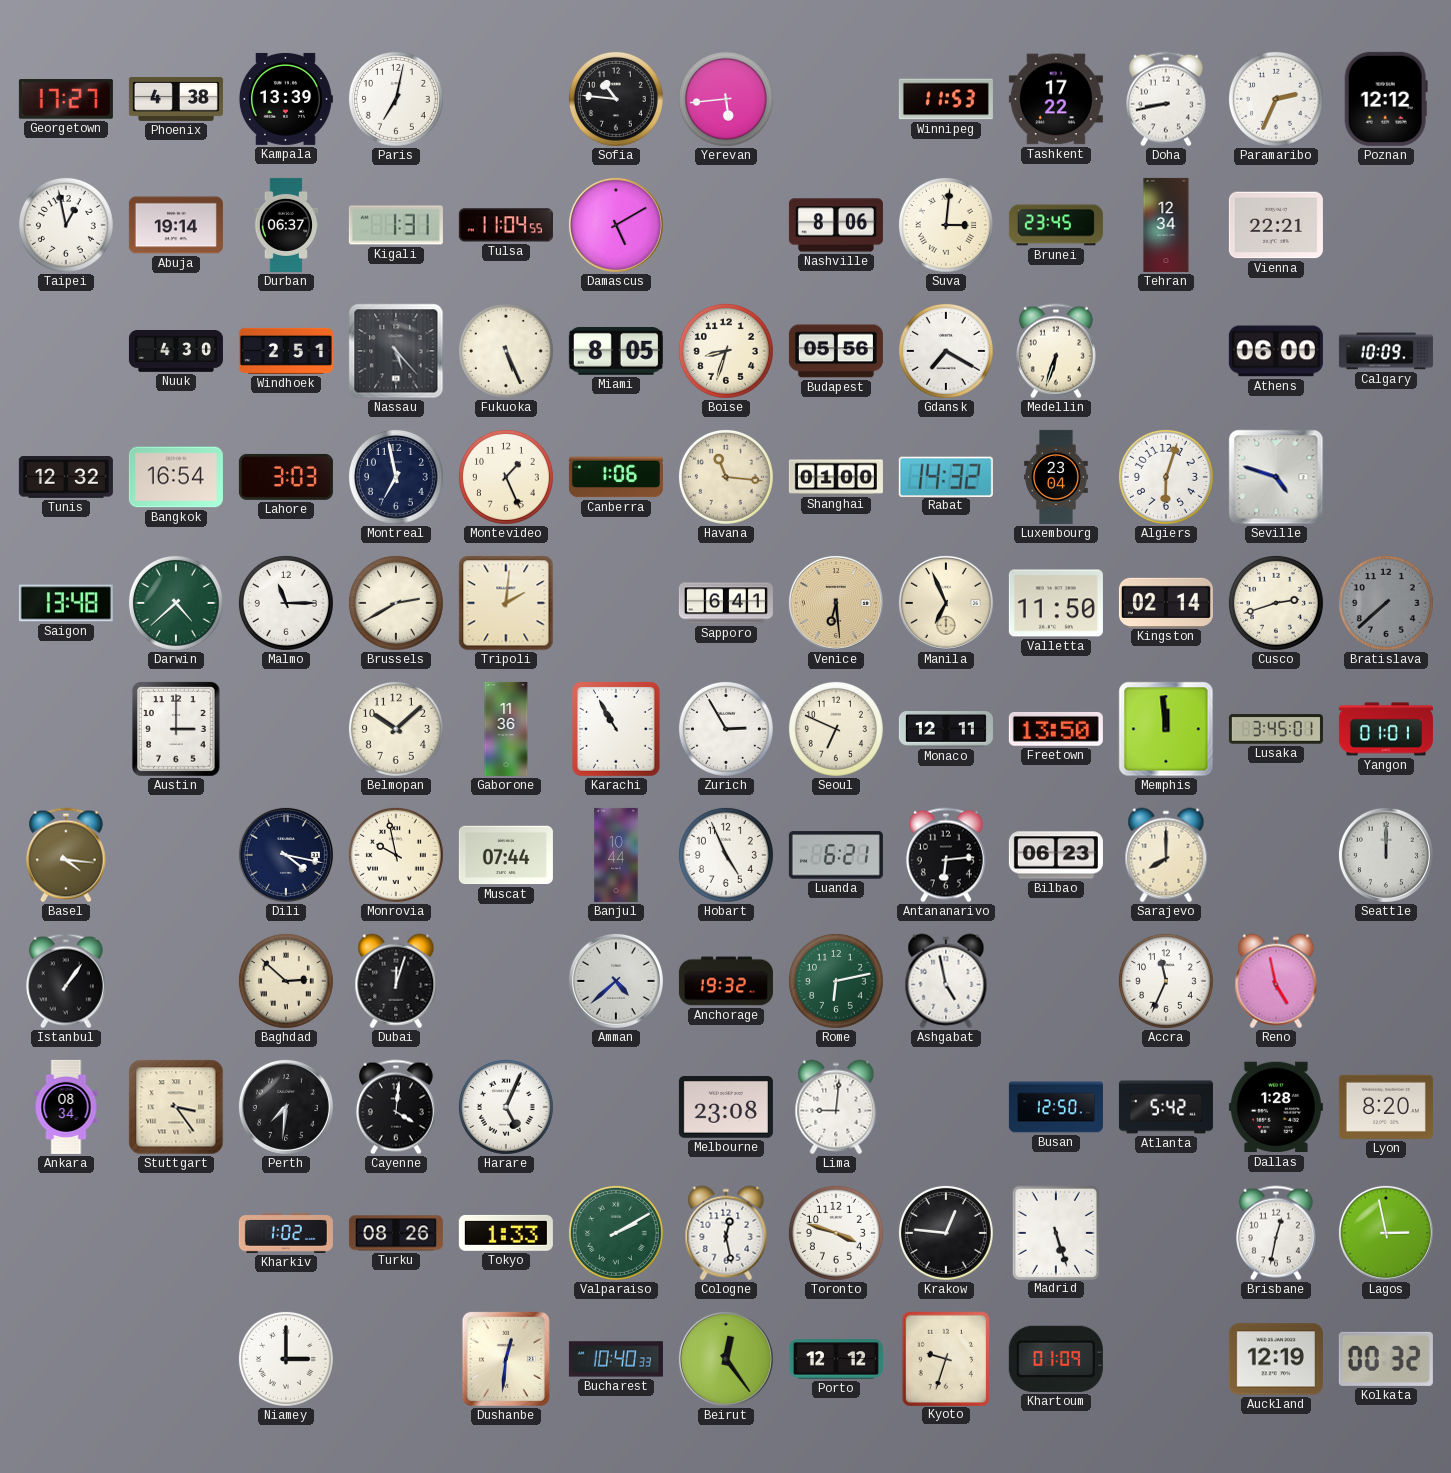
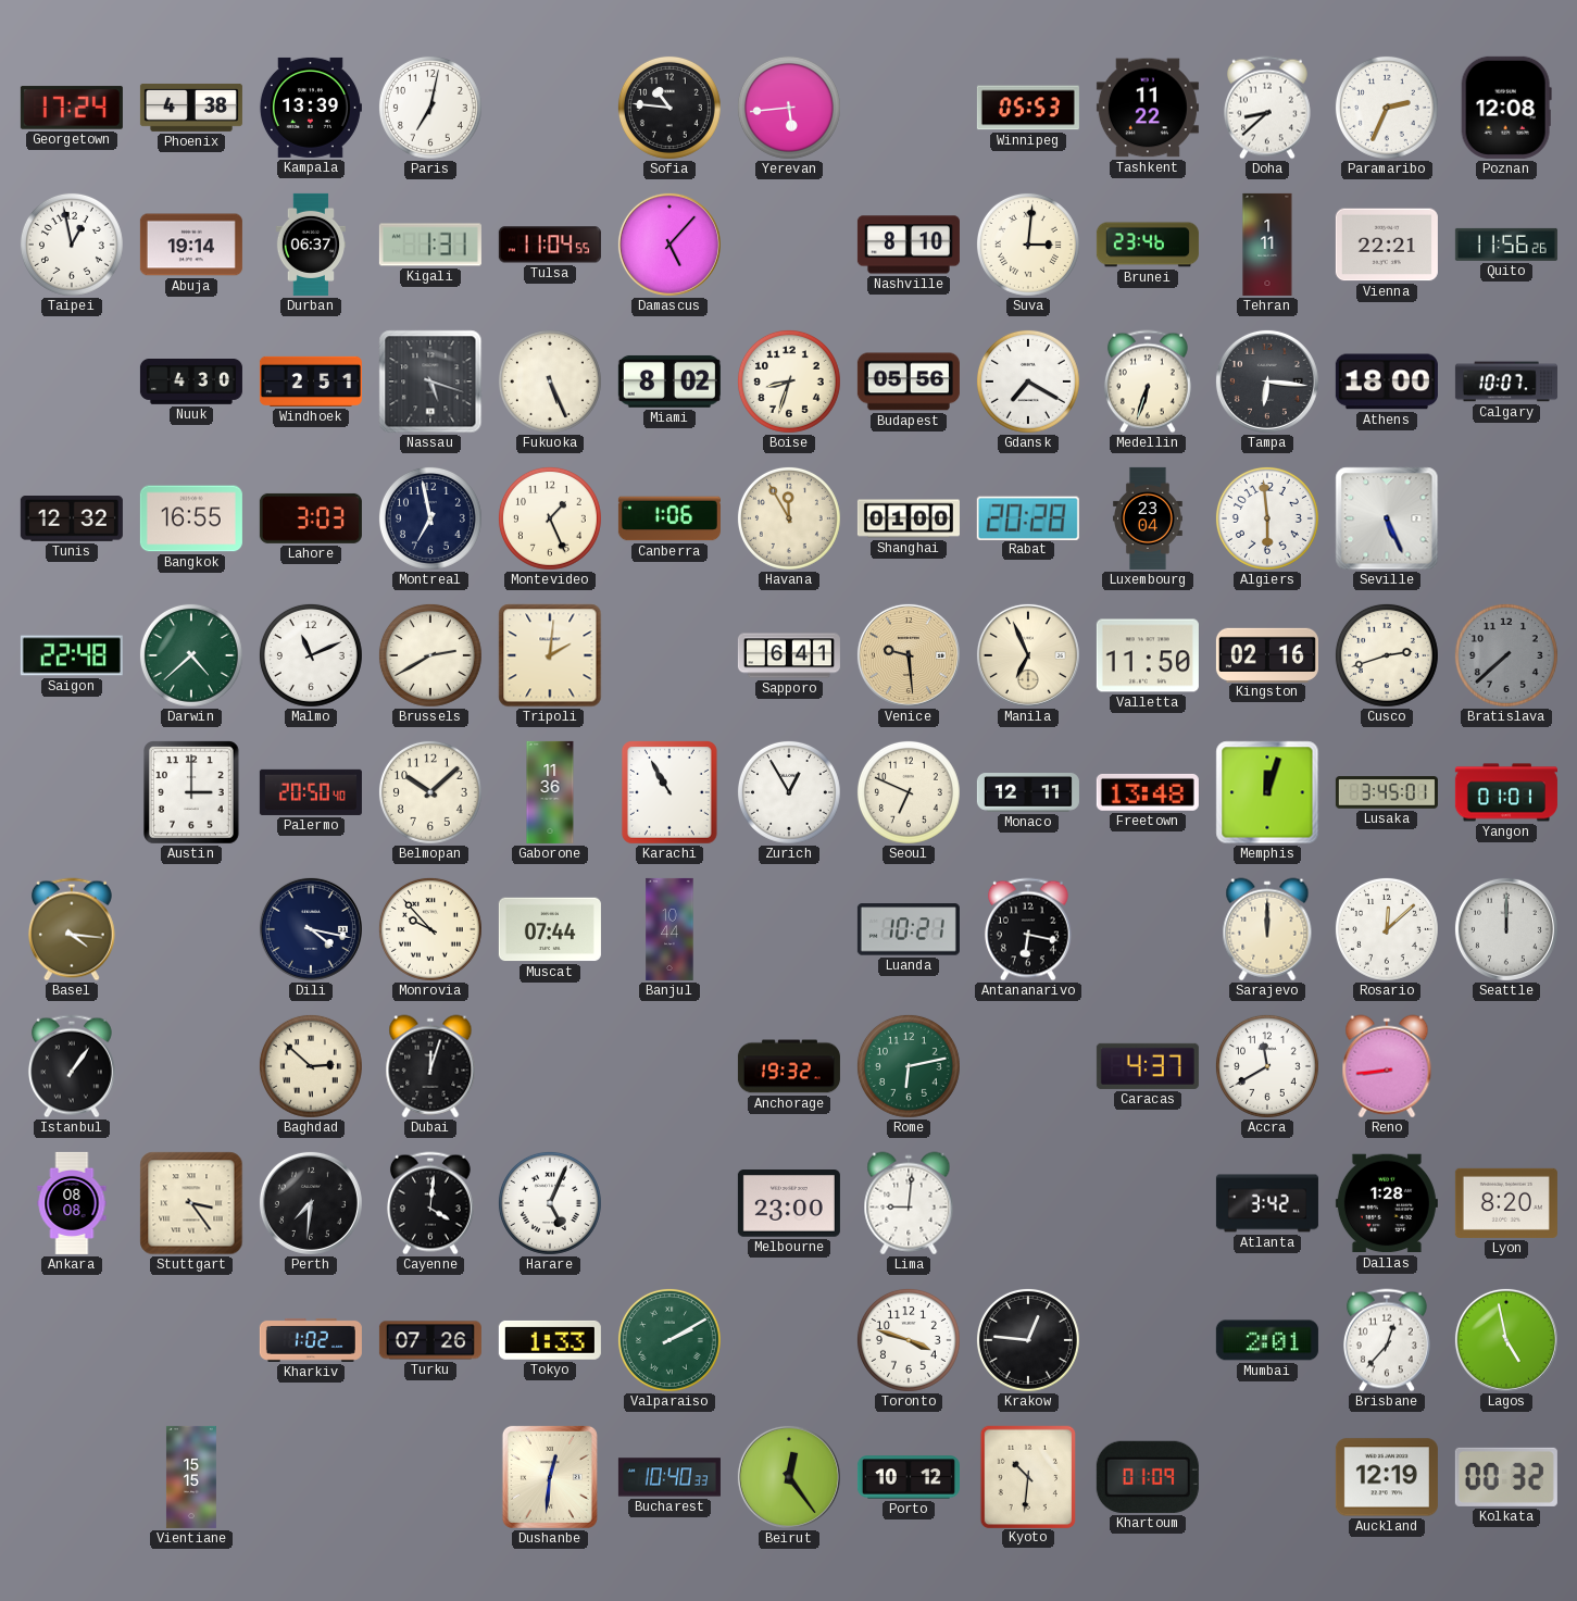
Georgetown: 17:27 -> 17:24 (72, 108)
Winnipeg: 11:53 -> 05:53 (1028, 108)
Tashkent: 17:22 -> 11:22 (1148, 108)
Doha: 8:43 -> 8:38 (1267, 108)
Poznan: 12:12 -> 12:08 (1506, 108)
Damascus: 5:10 -> 5:07 (669, 245)
Nashville: 8:06 -> 8:10 (909, 245)
Brunei: 23:45 -> 23:46 (1148, 245)
Tehran: 12:34 -> 1:11 (1267, 245)
Quito: none -> 11:56 (1506, 245)
Nassau: 5:23 -> 5:18 (430, 382)
Miami: 8:05 -> 8:02 (669, 382)
Tampa: none -> 6:16 (1267, 382)
Athens: 06:00 -> 18:00 (1387, 382)
Calgary: 10:09 -> 10:07 (1506, 382)
Bangkok: 16:54 -> 16:55 (191, 518)
Havana: 11:16 -> 11:55 (789, 518)
Rabat: 14:32 -> 20:28 (1028, 517)
Algiers: 6:03 -> 5:59 (1267, 518)
Seville: 4:48 -> 5:26 (1387, 518)
Saigon: 13:48 -> 22:48 (72, 655)
Malmo: 11:15 -> 11:11 (311, 655)
Venice: 6:29 -> 9:29 (909, 655)
Kingston: 02:14 -> 02:16 (1267, 654)
Palermo: none -> 20:50 (311, 792)
Zurich: 2:55 -> 12:55 (789, 792)
Freetown: 13:50 -> 13:48 (1148, 792)
Memphis: 11:59 -> 12:03 (1267, 792)
Monrovia: 9:58 -> 9:53 (430, 929)
Hobart: 4:56 -> none (726, 855)
Luanda: 6:21 -> 10:21 (909, 929)
Antananarivo: 6:14 -> 6:17 (1028, 929)
Bilbao: 06:23 -> none (1056, 855)
Sarajevo: 8:00 -> 12:00 (1267, 929)
Rosario: none -> 12:08 (1387, 929)
Amman: 4:38 -> none (616, 981)
Ashgabat: 4:58 -> none (946, 981)
Caracas: none -> 4:37 (1148, 1066)
Accra: 11:34 -> 11:40 (1267, 1066)
Reno: 4:58 -> 8:44 (1387, 1066)
Ankara: 08:34 -> 08:08 (72, 1203)
Melbourne: 23:08 -> 23:00 (789, 1203)
Busan: 12:50 -> none (1056, 1107)
Atlanta: 5:42 -> 3:42 (1267, 1203)
Turku: 08:26 -> 07:26 (430, 1340)
Cologne: 12:28 -> none (726, 1233)
Madrid: 5:27 -> none (1055, 1232)
Mumbai: none -> 2:01 (1267, 1340)
Brisbane: 12:32 -> 12:37 (1387, 1340)
Lagos: 2:58 -> 4:58 (1506, 1340)
Vientiane: none -> 15:15 (191, 1477)
Niamey: 3:00 -> none (286, 1359)
Porto: 12:12 -> 10:12 (909, 1477)
Kyoto: 9:33 -> 10:31 (1027, 1476)
